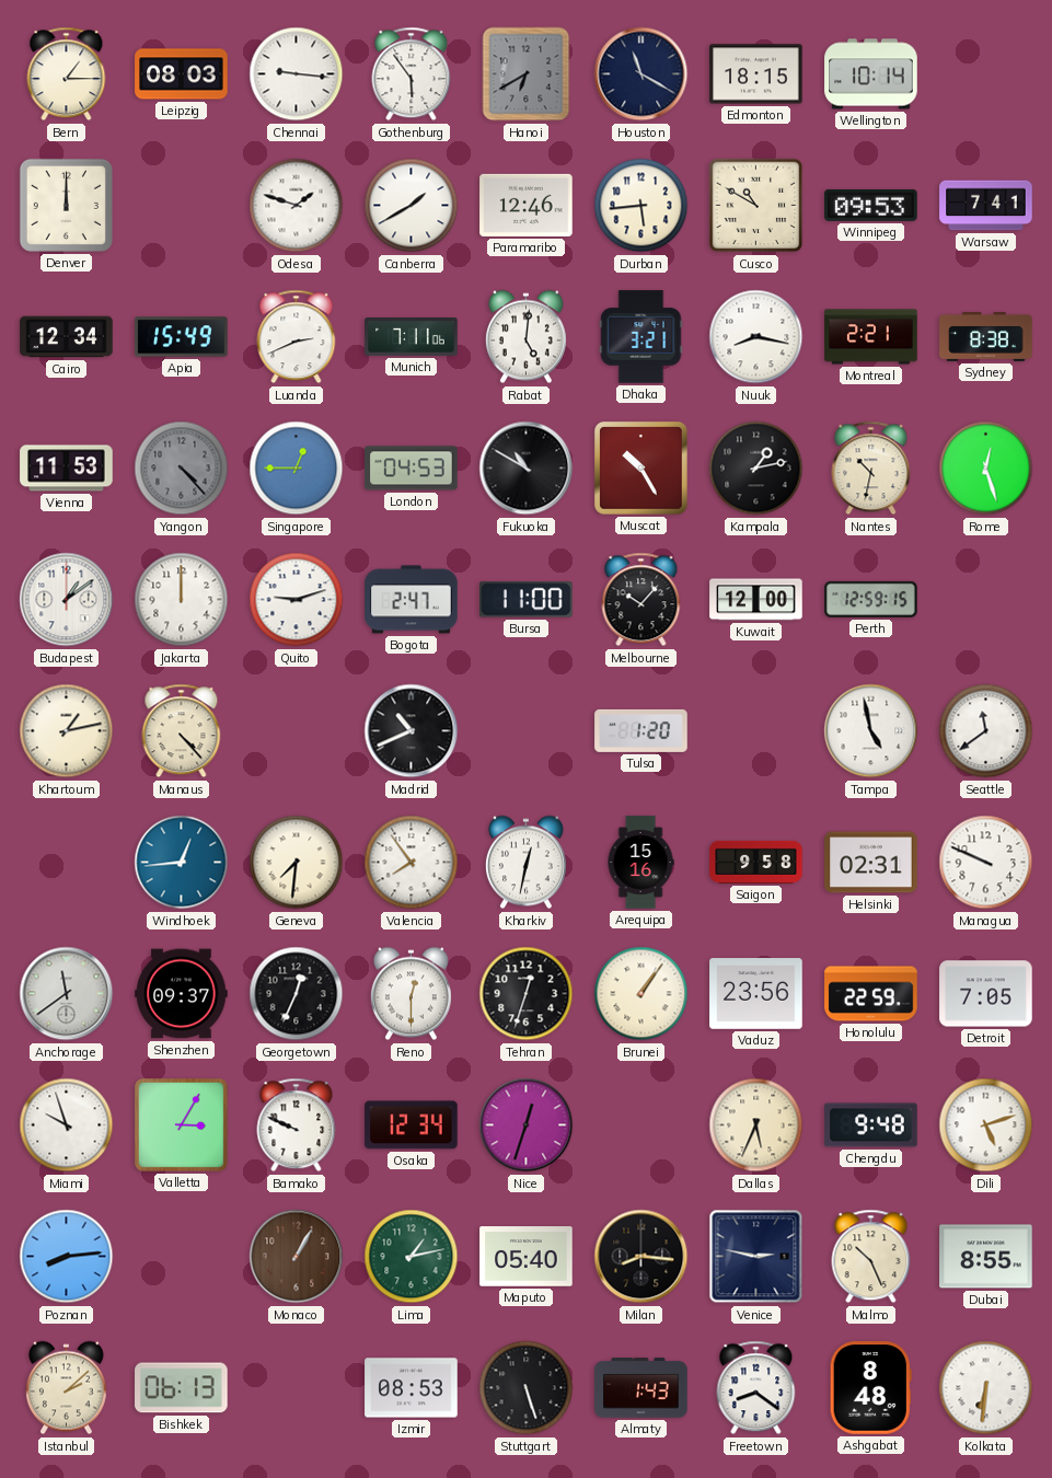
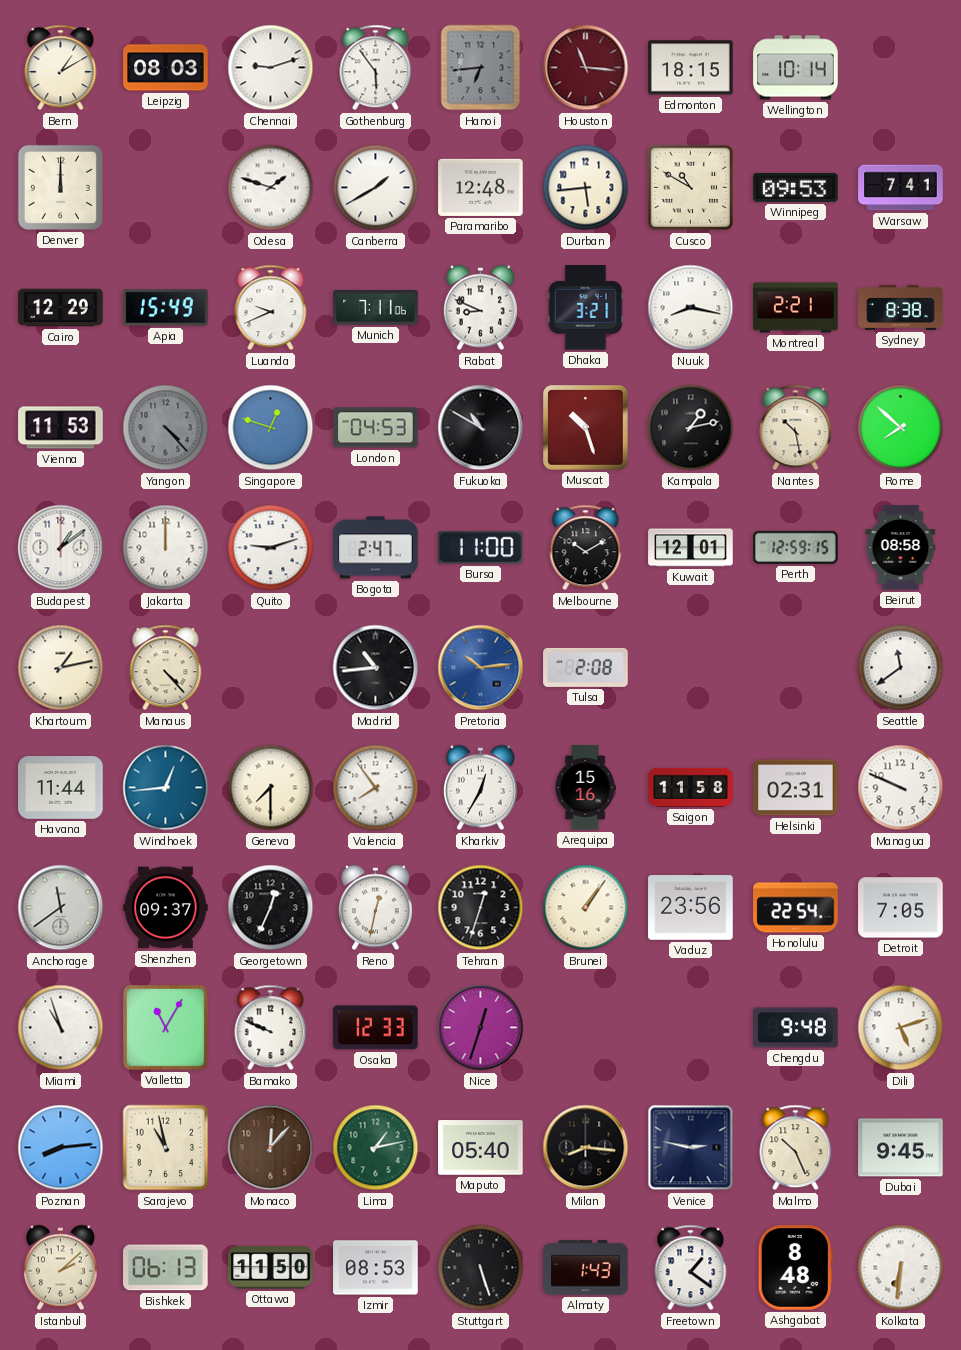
Bern: 1:15 -> 1:10 (61, 68)
Chennai: 9:16 -> 9:12 (271, 68)
Hanoi: 6:40 -> 6:44 (481, 68)
Houston: 11:20 -> 11:16 (586, 68)
Houston dial: navy -> burgundy (586, 68)
Paramaribo: 12:46 -> 12:48 (481, 187)
Cairo: 12:34 -> 12:29 (61, 308)
Luanda: 2:41 -> 9:41 (271, 308)
Rabat: 5:01 -> 8:49 (480, 308)
Singapore: 12:45 -> 12:48 (271, 428)
Muscat: 10:25 -> 10:27 (586, 428)
Nantes: 10:32 -> 10:28 (796, 428)
Rome: 12:27 -> 7:52 (901, 428)
Melbourne: 10:07 -> 10:10 (586, 548)
Kuwait: 12:00 -> 12:01 (691, 548)
Beirut: none -> 08:58 (901, 548)
Madrid: 10:41 -> 10:44 (376, 668)
Pretoria: none -> 10:14 (481, 668)
Tulsa: 1:20 -> 2:08 (586, 667)
Tampa: 4:58 -> none (871, 731)
Havana: none -> 11:44 (61, 788)
Geneva: 7:31 -> 7:30 (271, 788)
Kharkiv: 12:32 -> 12:35 (480, 788)
Saigon: 9:58 -> 11:58 (691, 787)
Reno: 12:30 -> 12:32 (375, 908)
Honolulu: 22:59 -> 22:54 (796, 908)
Miami: 9:57 -> 10:57 (61, 1028)
Valletta: 3:05 -> 11:05 (165, 1027)
Osaka: 12:34 -> 12:33 (376, 1028)
Dallas: 5:34 -> none (756, 1125)
Sarajevo: none -> 10:58 (166, 1148)
Monaco: 1:05 -> 12:07 (271, 1148)
Dubai: 8:55 -> 9:45 (901, 1148)
Ottawa: none -> 11:50 (271, 1268)
Freetown: 8:21 -> 1:21 (691, 1268)
